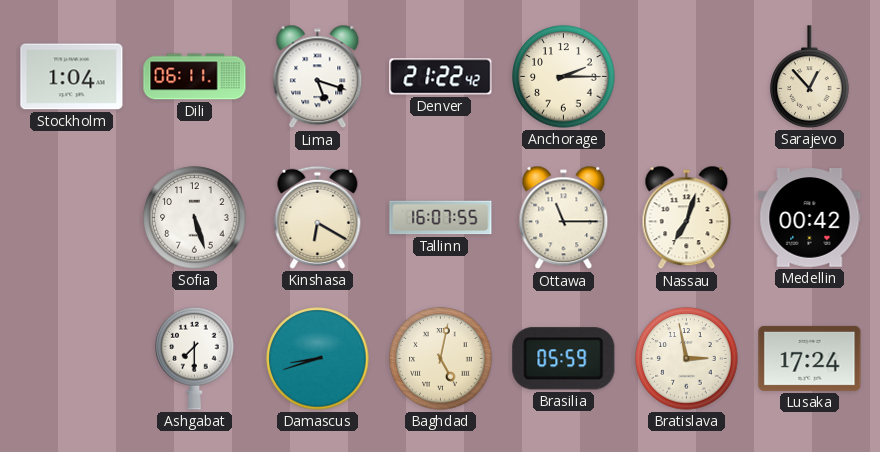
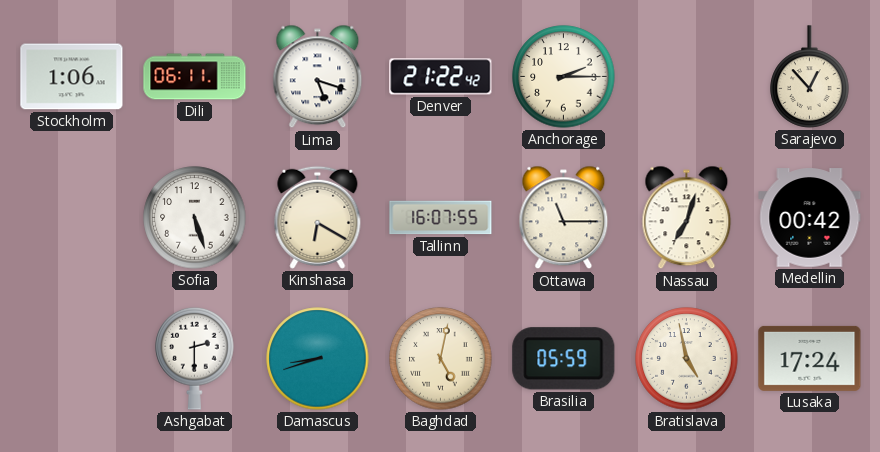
Stockholm: 1:04 -> 1:06 (72, 77)
Ashgabat: 7:30 -> 2:30 (195, 358)
Bratislava: 2:58 -> 4:58 (687, 359)
